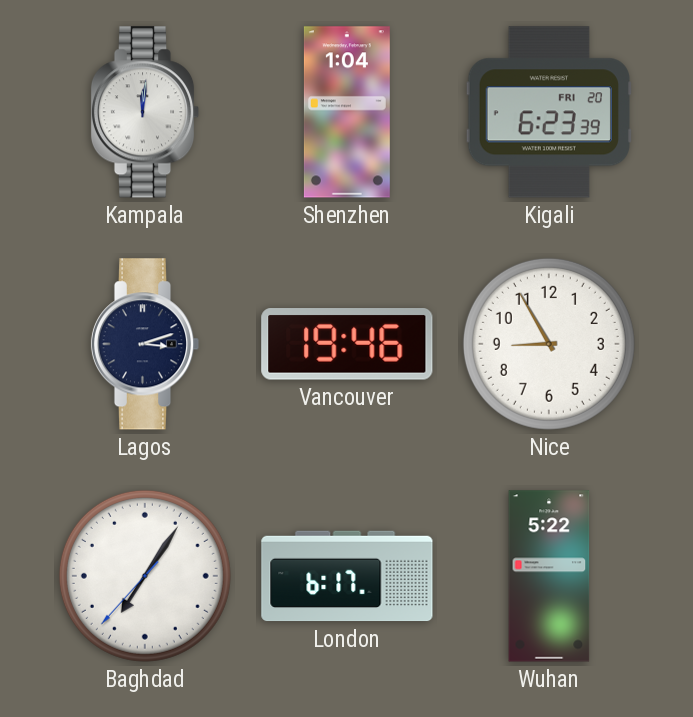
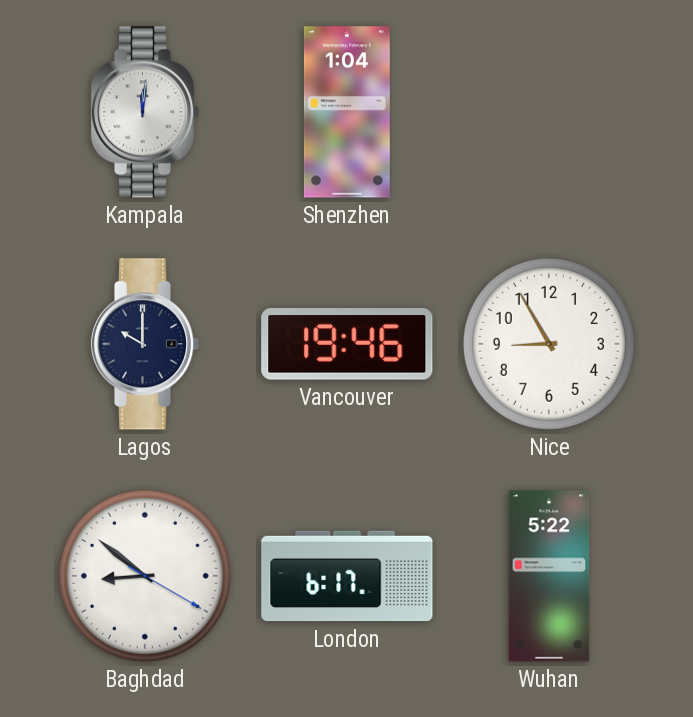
Kigali: 6:23 -> none (549, 112)
Lagos: 3:12 -> 10:00 (145, 344)
Baghdad: 7:05 -> 8:51 (145, 576)
